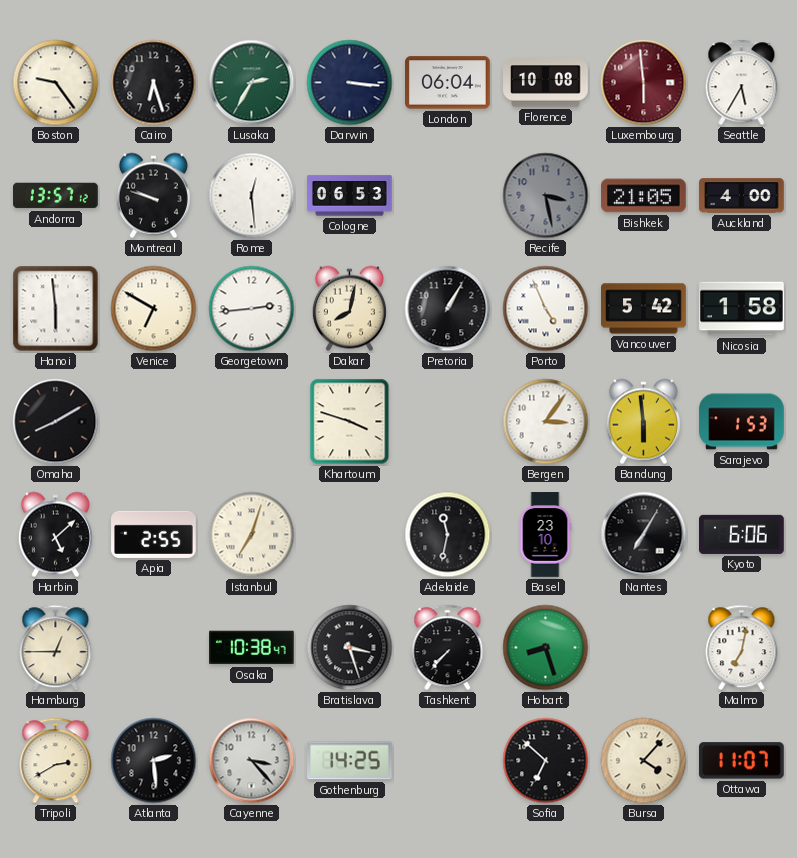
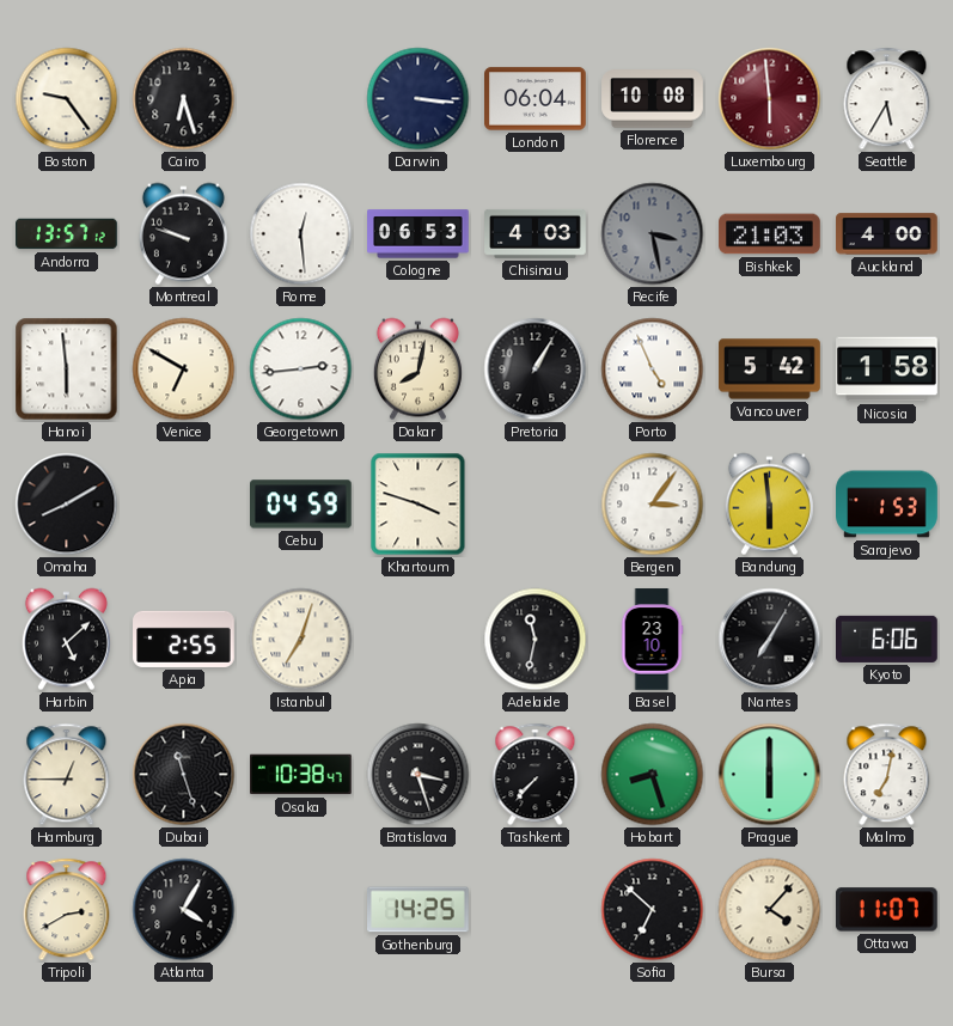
Lusaka: 2:35 -> none (252, 83)
Chisinau: none -> 4:03 (536, 233)
Bishkek: 21:05 -> 21:03 (770, 234)
Cebu: none -> 04:59 (301, 505)
Dubai: none -> 11:27 (184, 775)
Prague: none -> 6:00 (770, 775)
Atlanta: 2:29 -> 4:05 (184, 910)
Cayenne: 3:23 -> none (252, 761)
